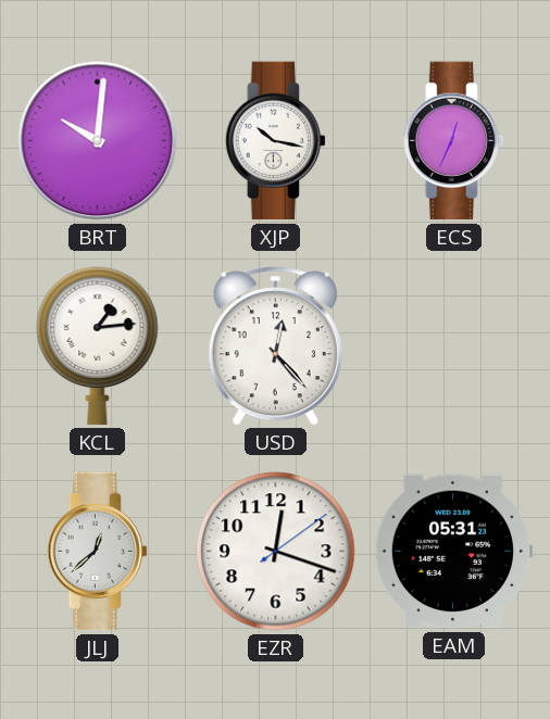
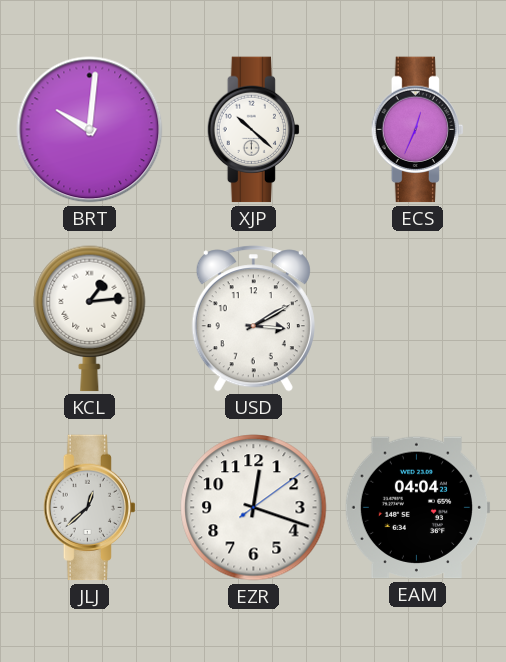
XJP: 10:17 -> 10:22 (254, 130)
USD: 12:23 -> 3:10 (253, 319)
EAM: 05:31 -> 04:04 (417, 508)
